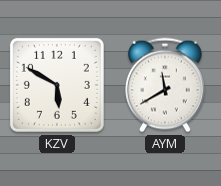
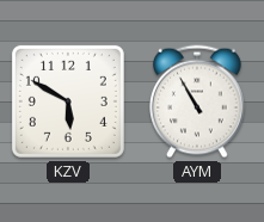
AYM: 11:40 -> 10:55 (198, 101)
